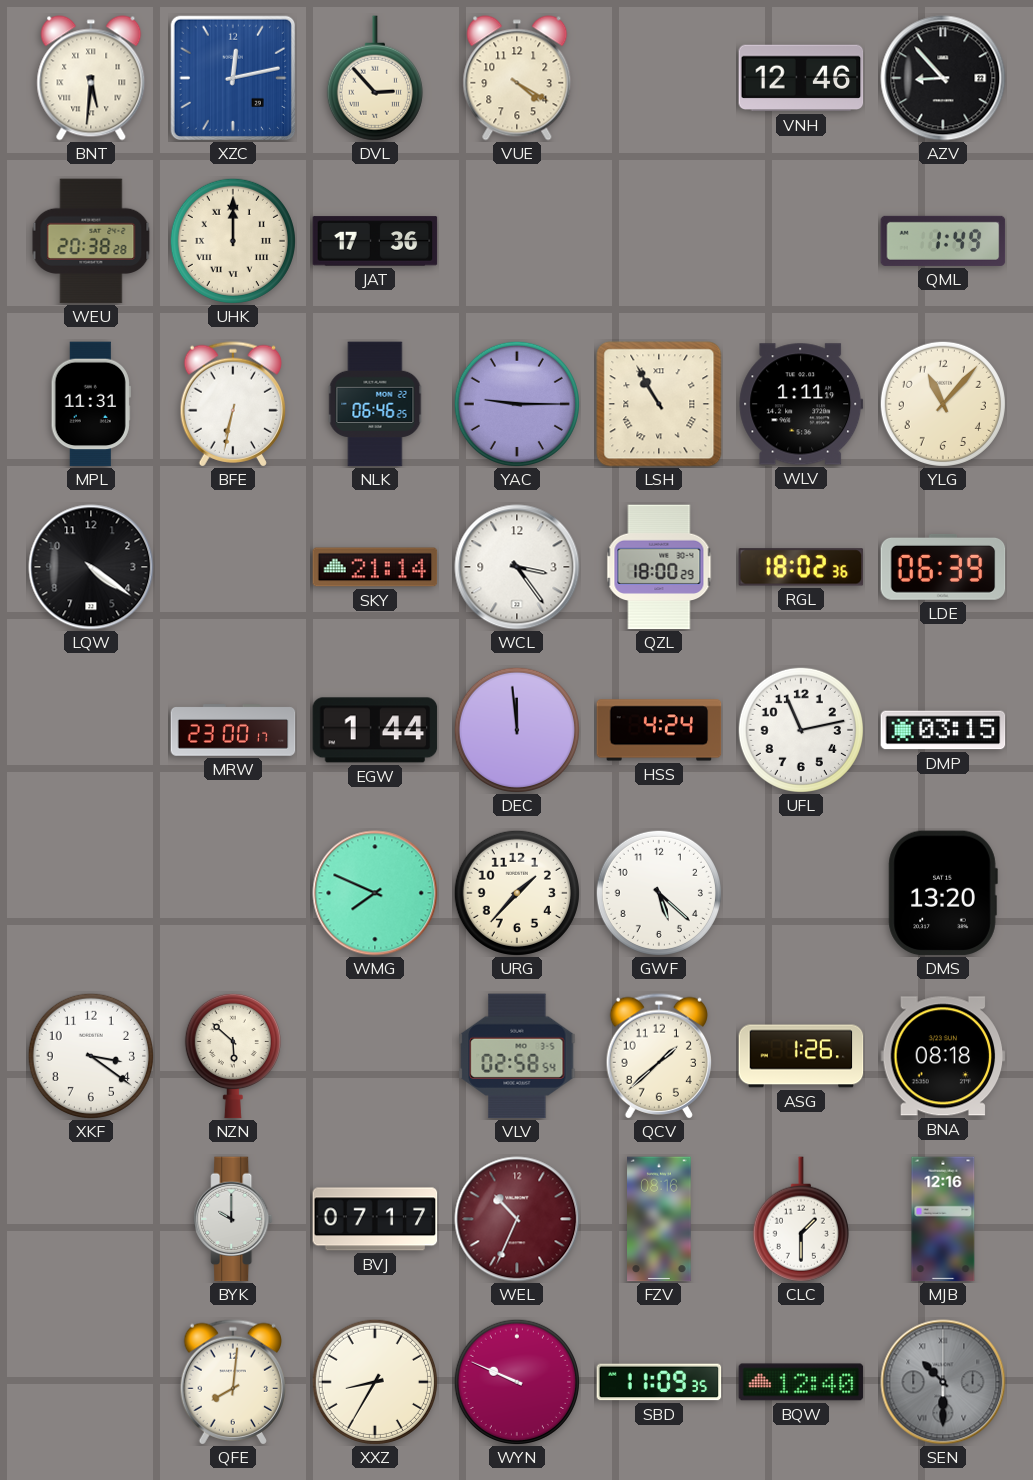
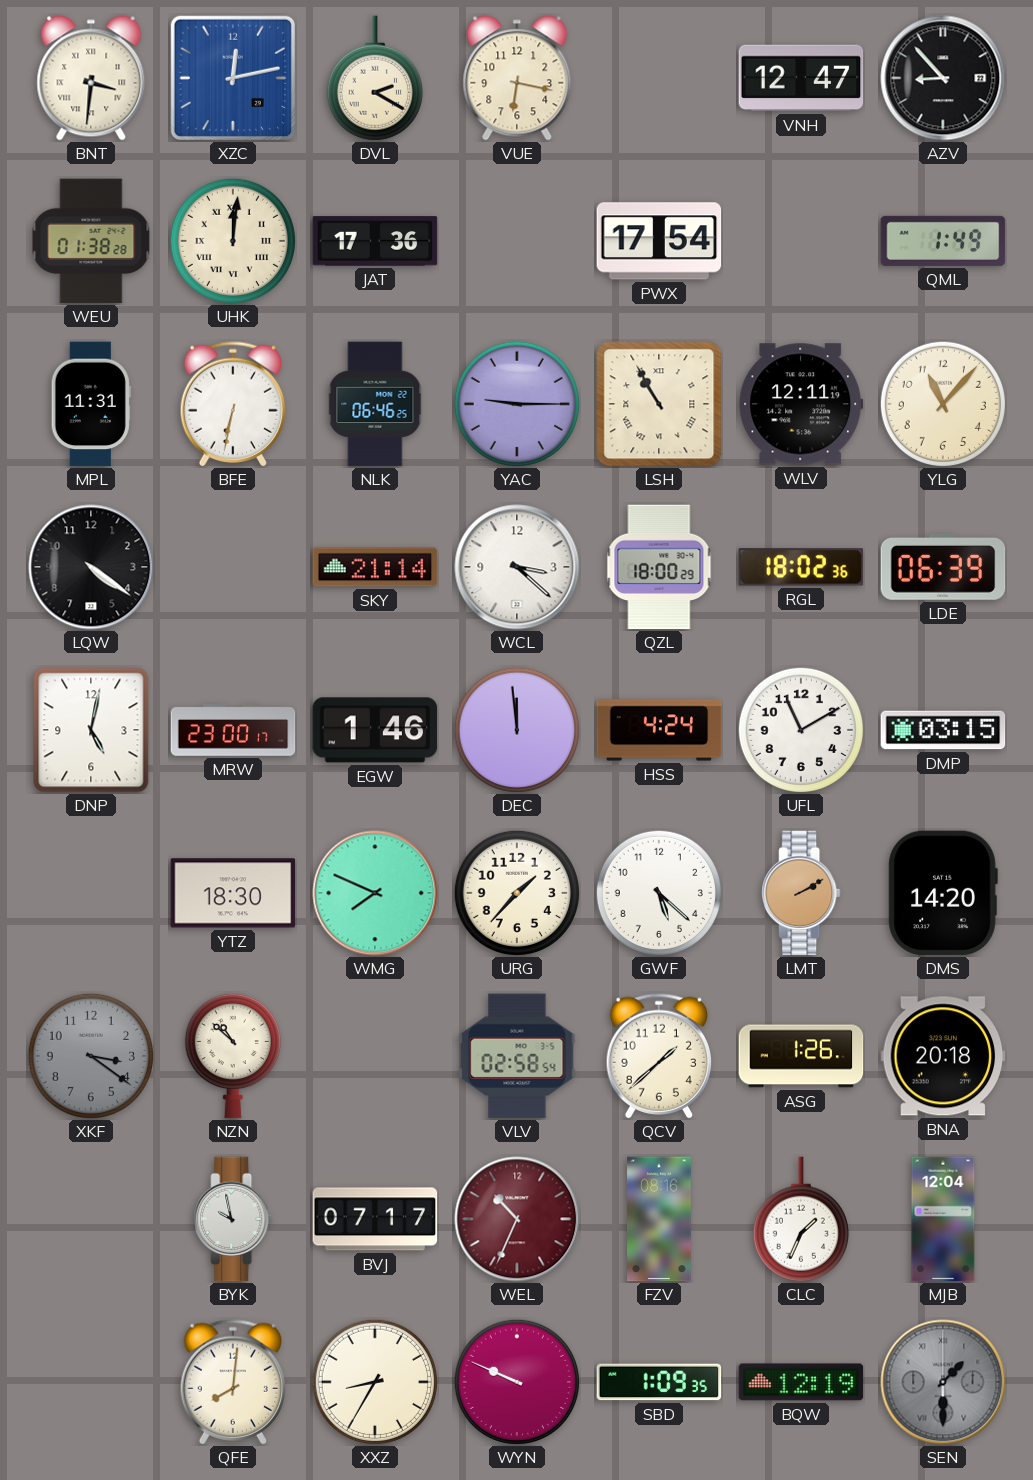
BNT: 5:31 -> 3:31 (91, 78)
DVL: 2:53 -> 2:20 (375, 78)
VUE: 4:20 -> 6:17 (517, 78)
VNH: 12:46 -> 12:47 (801, 78)
WEU: 20:38 -> 01:38 (91, 241)
UHK: 12:00 -> 12:01 (233, 241)
PWX: none -> 17:54 (659, 241)
WLV: 1:11 -> 12:11 (801, 404)
WCL: 3:24 -> 3:22 (517, 567)
DNP: none -> 5:02 (91, 730)
EGW: 1:44 -> 1:46 (375, 730)
UFL: 11:13 -> 11:10 (801, 730)
YTZ: none -> 18:30 (233, 893)
LMT: none -> 2:10 (801, 893)
DMS: 13:20 -> 14:20 (943, 893)
XKF dial: white -> grey (91, 1056)
NZN: 5:52 -> 10:52 (233, 1056)
BNA: 08:18 -> 20:18 (943, 1056)
BYK: 10:00 -> 9:58 (233, 1219)
CLC: 1:30 -> 1:34 (801, 1219)
MJB: 12:16 -> 12:04 (943, 1219)
SBD: 11:09 -> 1:09 (659, 1382)
BQW: 12:40 -> 12:19 (801, 1382)
SEN: 10:30 -> 1:30 (943, 1382)
